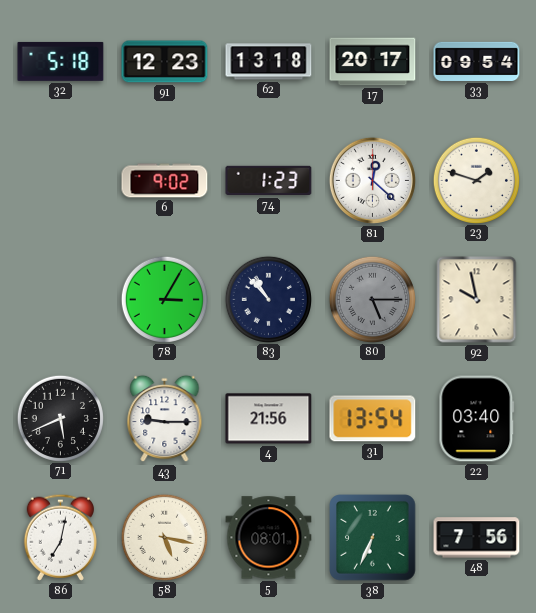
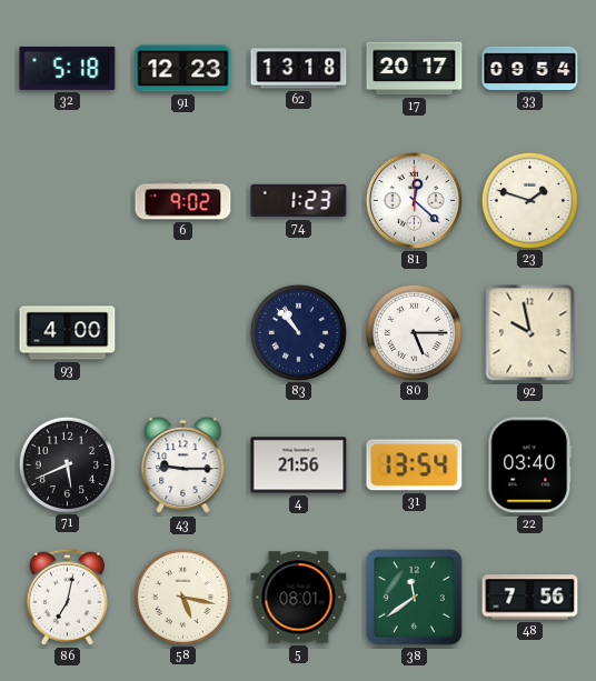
93: none -> 4:00 (68, 333)
78: 3:05 -> none (164, 299)
80 dial: grey -> white (414, 332)
38: 6:34 -> 11:39 (415, 598)
